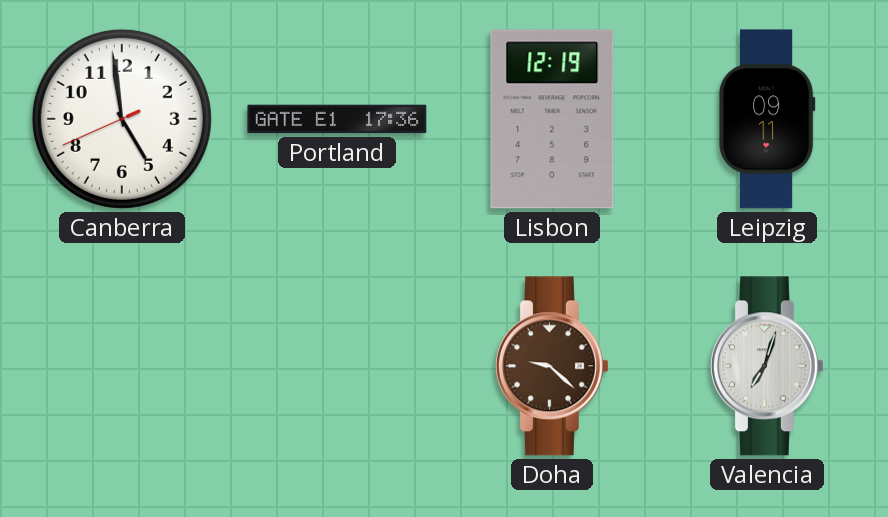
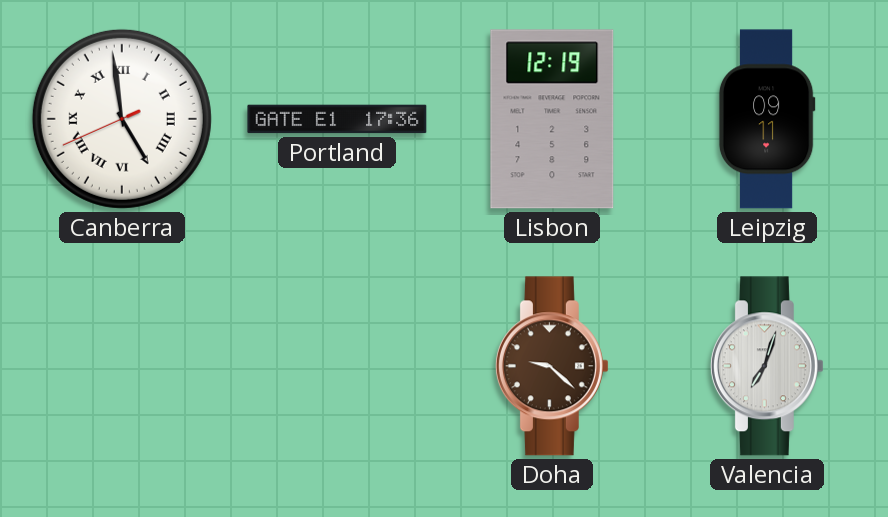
Canberra numerals: Arabic -> Roman (122, 119)
